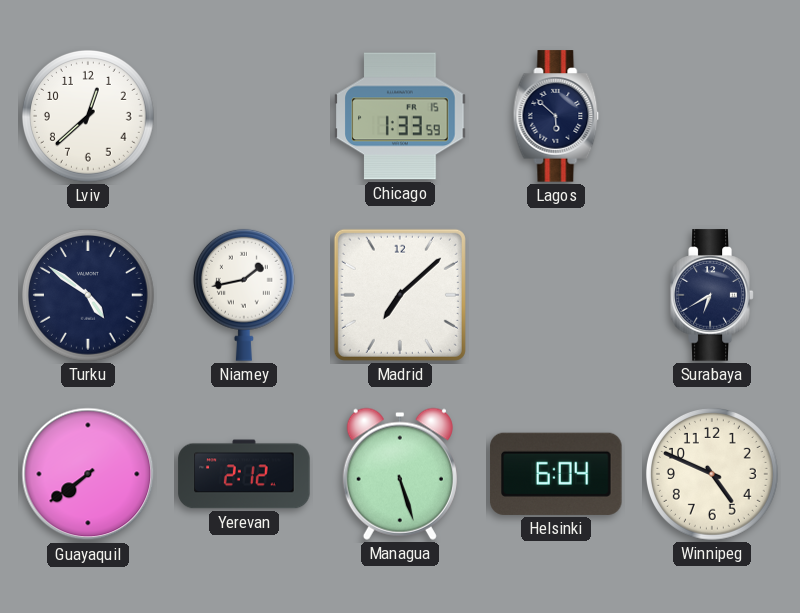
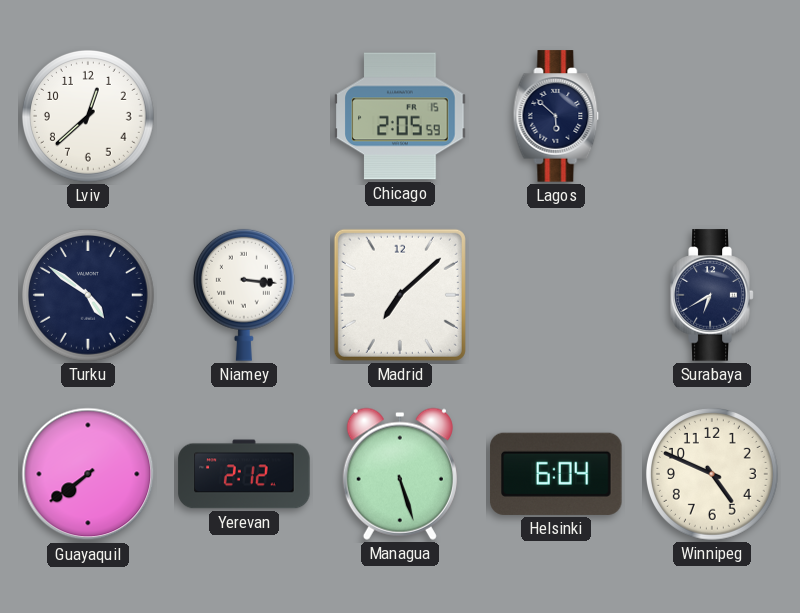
Chicago: 1:33 -> 2:05 (400, 116)
Niamey: 1:43 -> 3:16 (244, 295)
